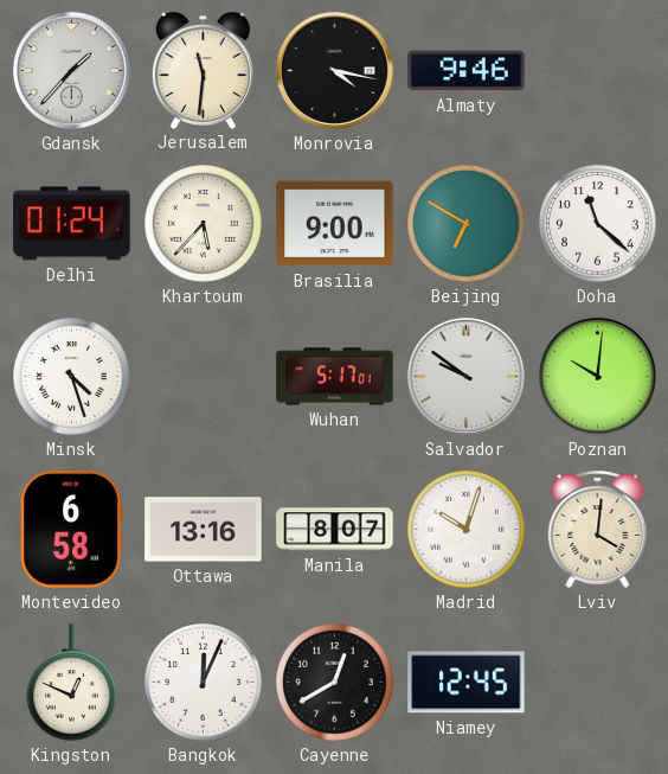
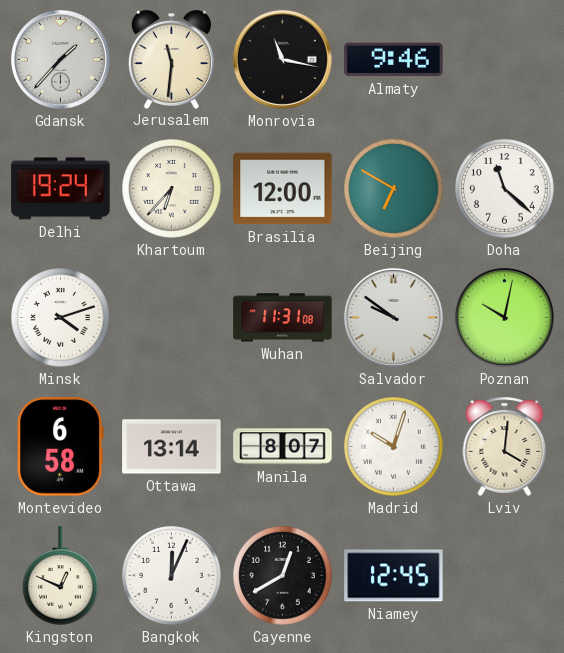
Monrovia: 4:17 -> 11:17 (282, 59)
Delhi: 01:24 -> 19:24 (61, 189)
Khartoum: 5:37 -> 6:37 (172, 189)
Brasilia: 9:00 -> 12:00 (283, 189)
Minsk: 4:27 -> 4:12 (61, 318)
Wuhan: 5:17 -> 11:31 (283, 318)
Poznan: 10:01 -> 10:02 (504, 317)
Ottawa: 13:16 -> 13:14 (172, 447)
